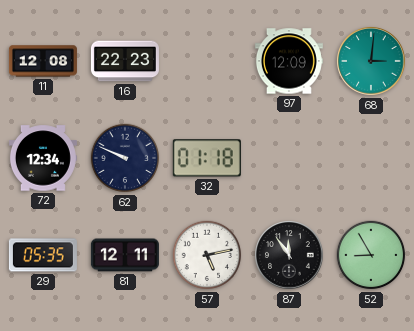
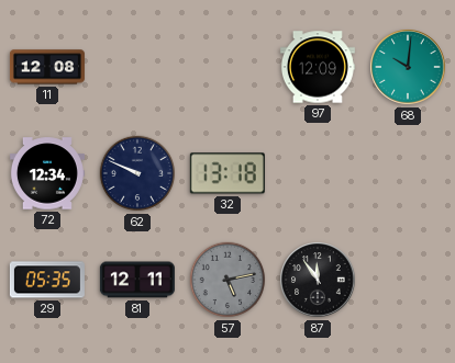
16: 22:23 -> none (125, 61)
68: 3:01 -> 10:01 (408, 67)
32: 01:18 -> 13:18 (227, 173)
57 dial: white -> grey (227, 280)
52: 8:55 -> none (371, 255)
